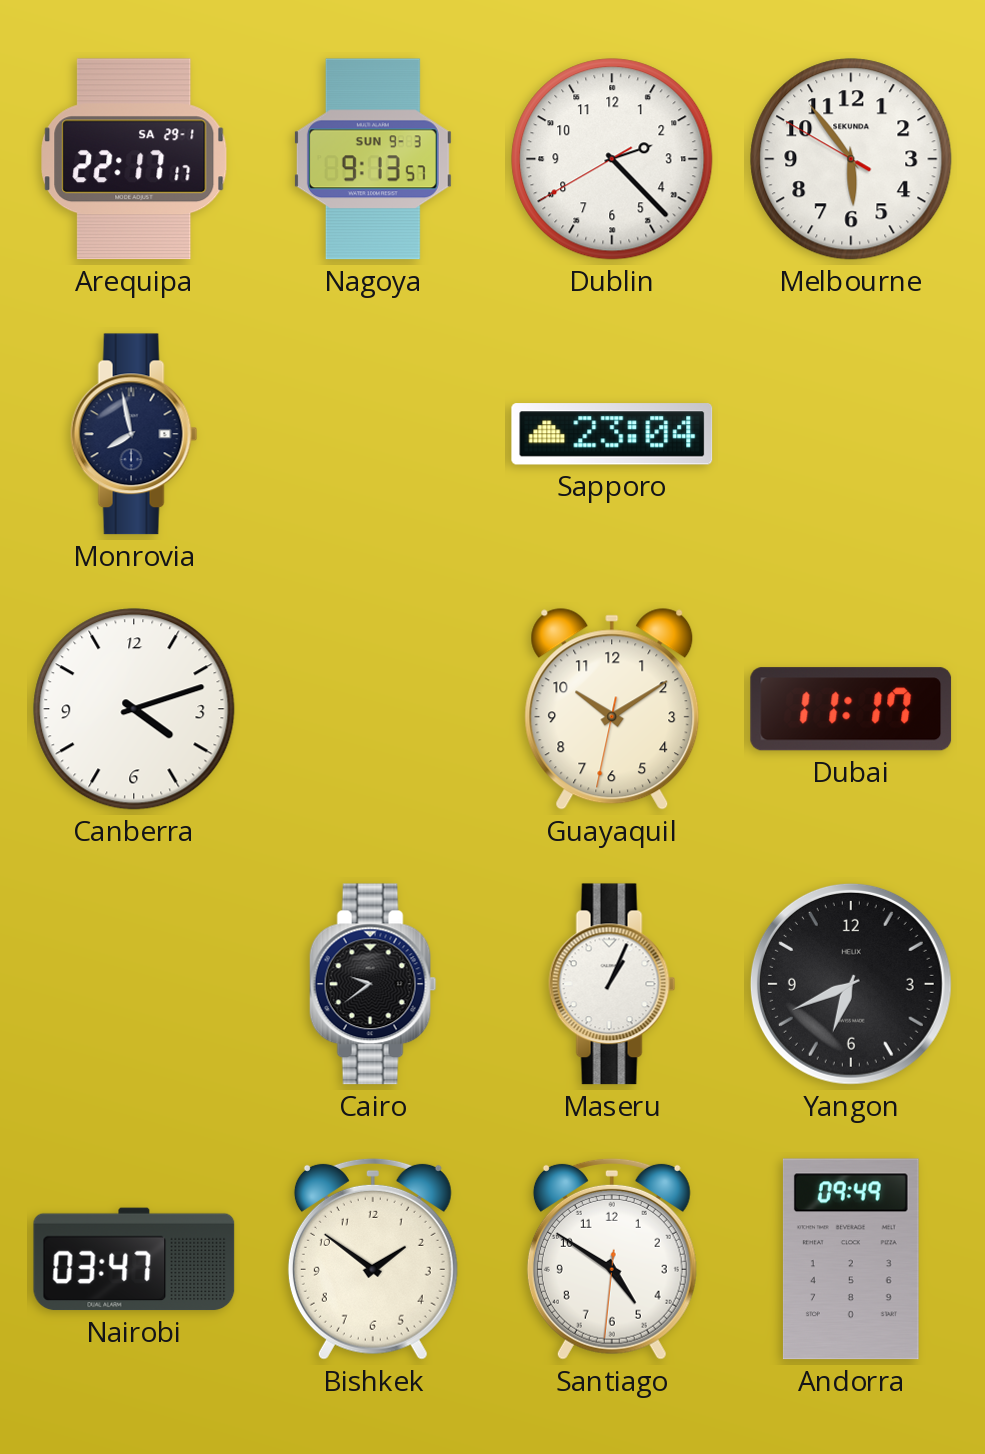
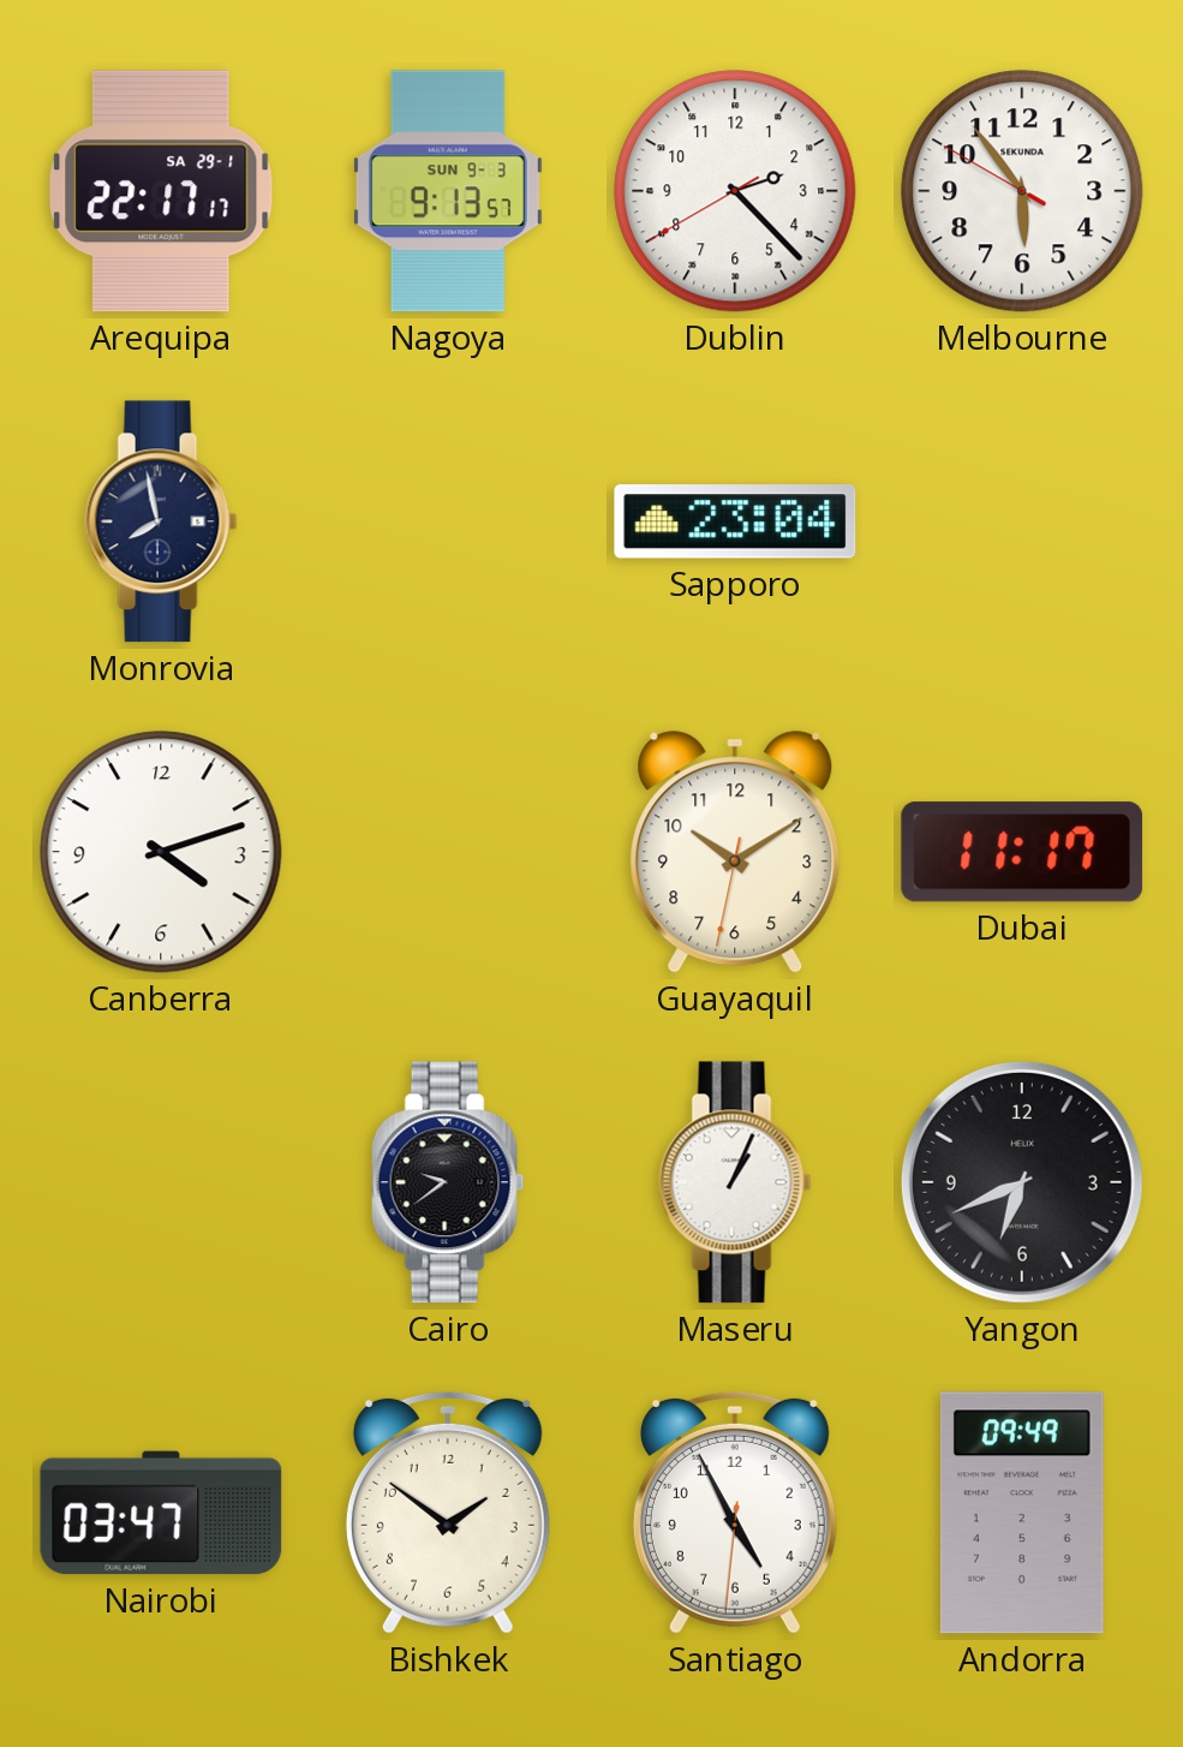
Santiago: 4:50 -> 4:55 (735, 1513)
